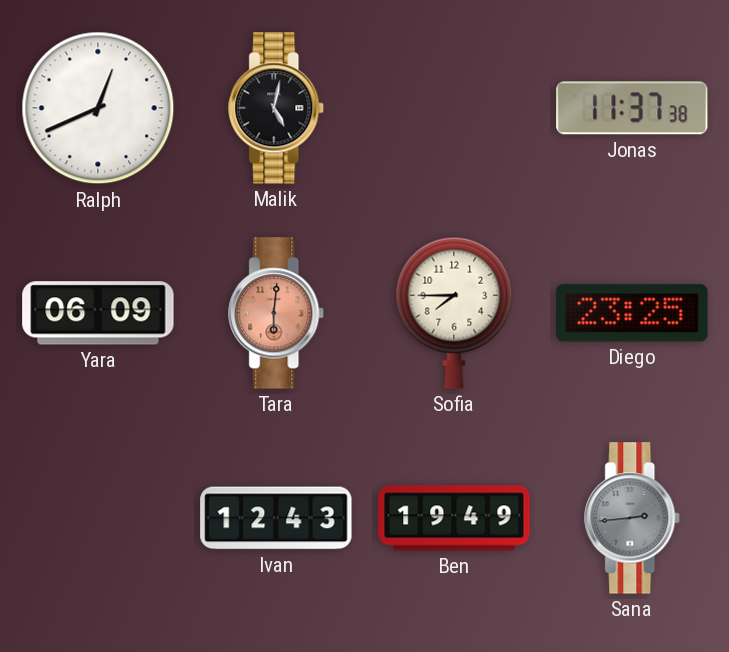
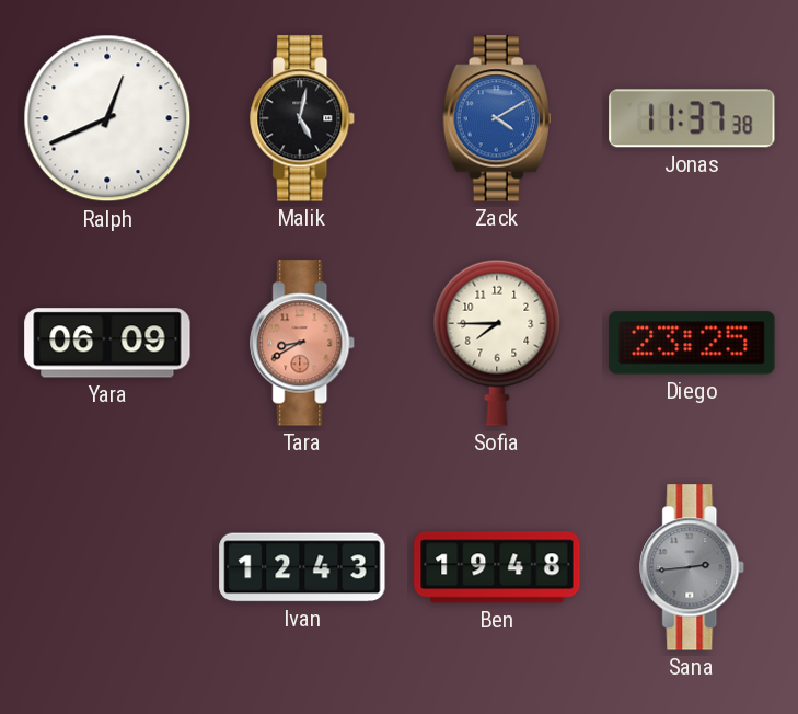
Zack: none -> 4:10 (497, 118)
Tara: 6:01 -> 8:40 (303, 343)
Ben: 19:49 -> 19:48 (497, 567)
